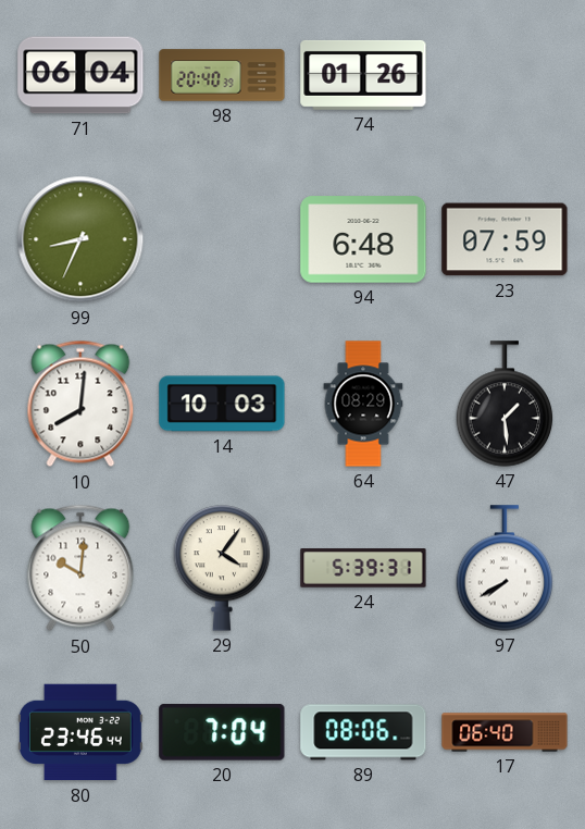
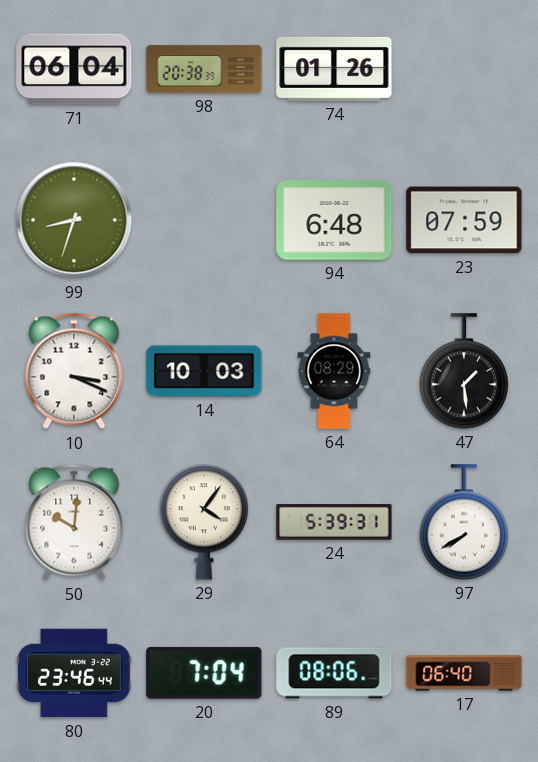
98: 20:40 -> 20:38 (204, 69)
99: 8:34 -> 8:33 (74, 220)
10: 8:01 -> 3:19 (74, 371)
